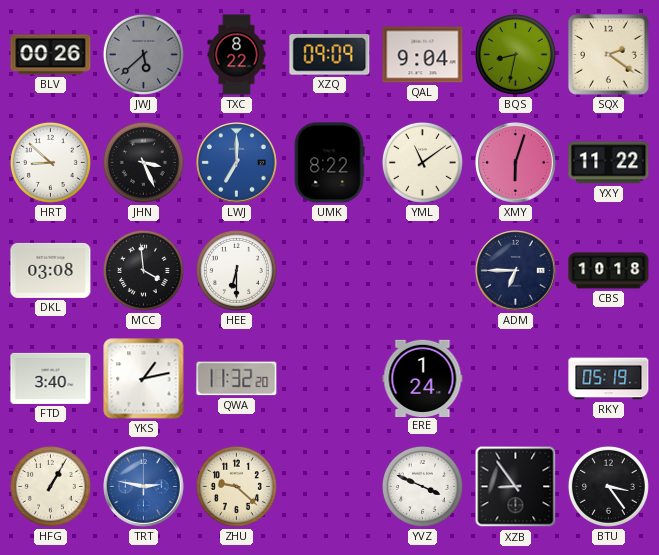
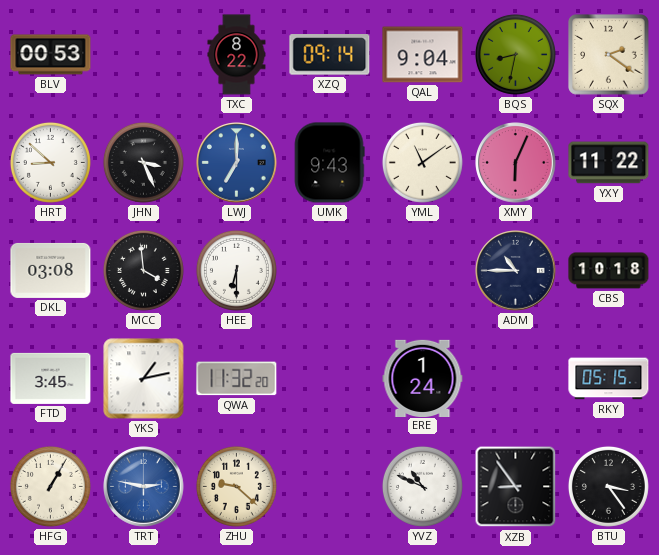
BLV: 00:26 -> 00:53 (51, 55)
JWJ: 5:38 -> none (143, 54)
XZQ: 09:09 -> 09:14 (330, 55)
UMK: 8:22 -> 9:43 (329, 163)
XMY: 6:03 -> 6:04 (516, 163)
ADM: 6:45 -> 10:45 (516, 271)
FTD: 3:40 -> 3:45 (51, 378)
RKY: 05:19 -> 05:15 (609, 379)
YVZ: 3:49 -> 10:49 (422, 486)
